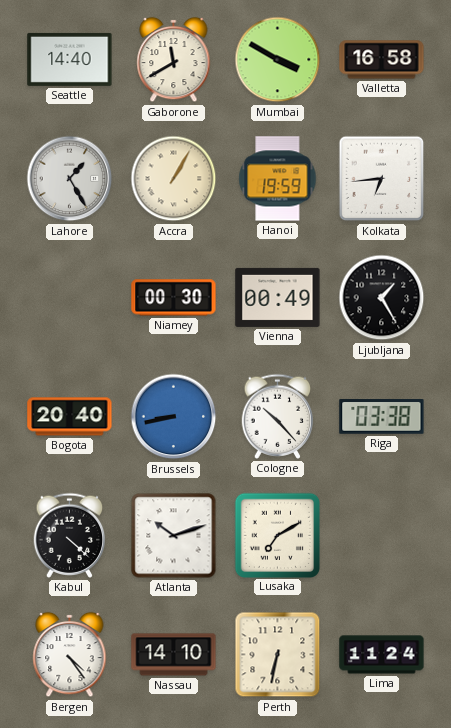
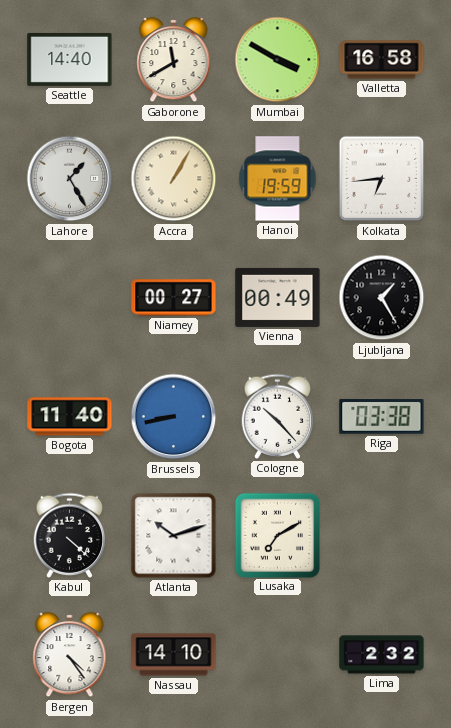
Niamey: 00:30 -> 00:27 (174, 298)
Bogota: 20:40 -> 11:40 (70, 417)
Perth: 6:32 -> none (278, 655)
Lima: 11:24 -> 2:32 (382, 655)
